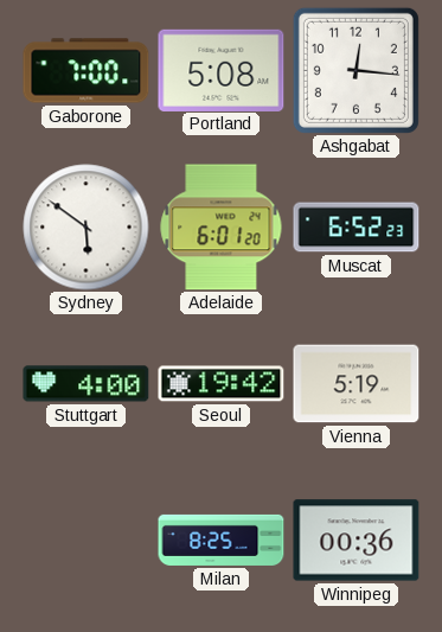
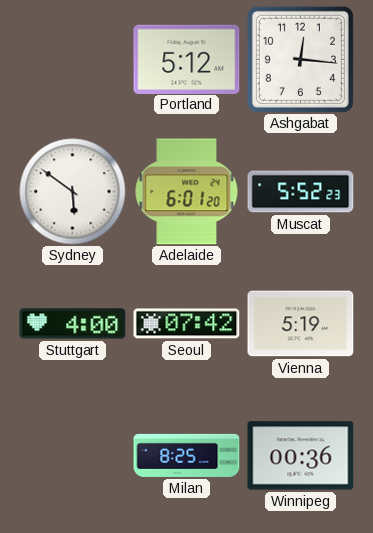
Gaborone: 7:00 -> none (87, 71)
Portland: 5:08 -> 5:12 (187, 59)
Muscat: 6:52 -> 5:52 (301, 192)
Seoul: 19:42 -> 07:42 (187, 324)
